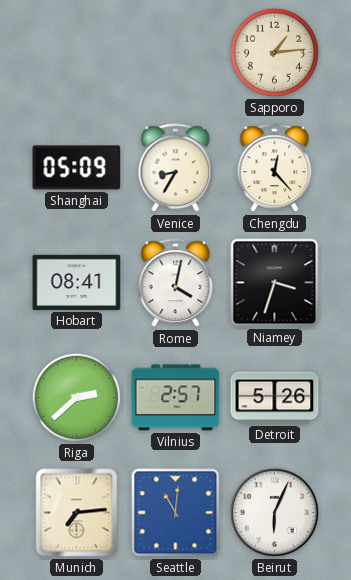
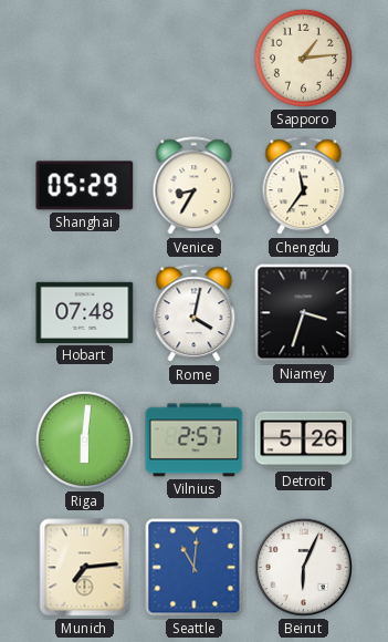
Shanghai: 05:09 -> 05:29 (85, 186)
Chengdu: 12:23 -> 11:36 (304, 186)
Hobart: 08:41 -> 07:48 (85, 312)
Riga: 2:38 -> 6:01 (84, 439)
